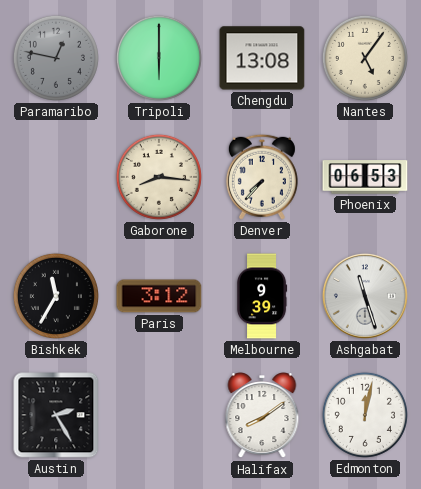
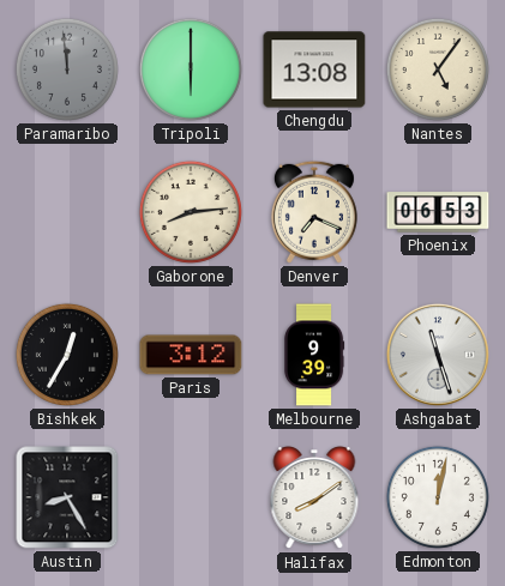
Paramaribo: 12:47 -> 11:59 (67, 70)
Gaborone: 8:16 -> 8:14 (191, 212)
Denver: 7:37 -> 7:19 (314, 212)
Bishkek: 11:35 -> 12:35 (67, 355)
Austin: 2:25 -> 8:25 (67, 497)
